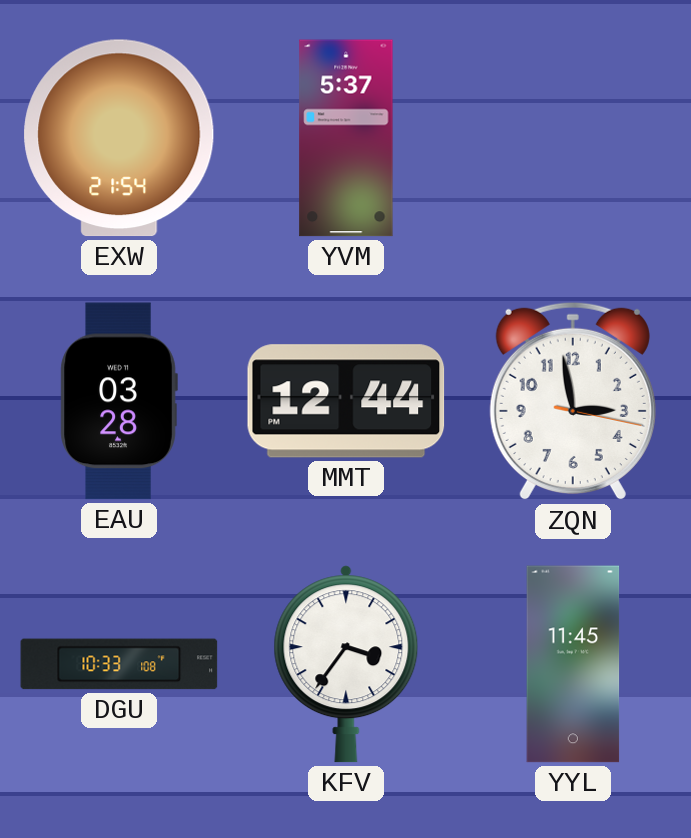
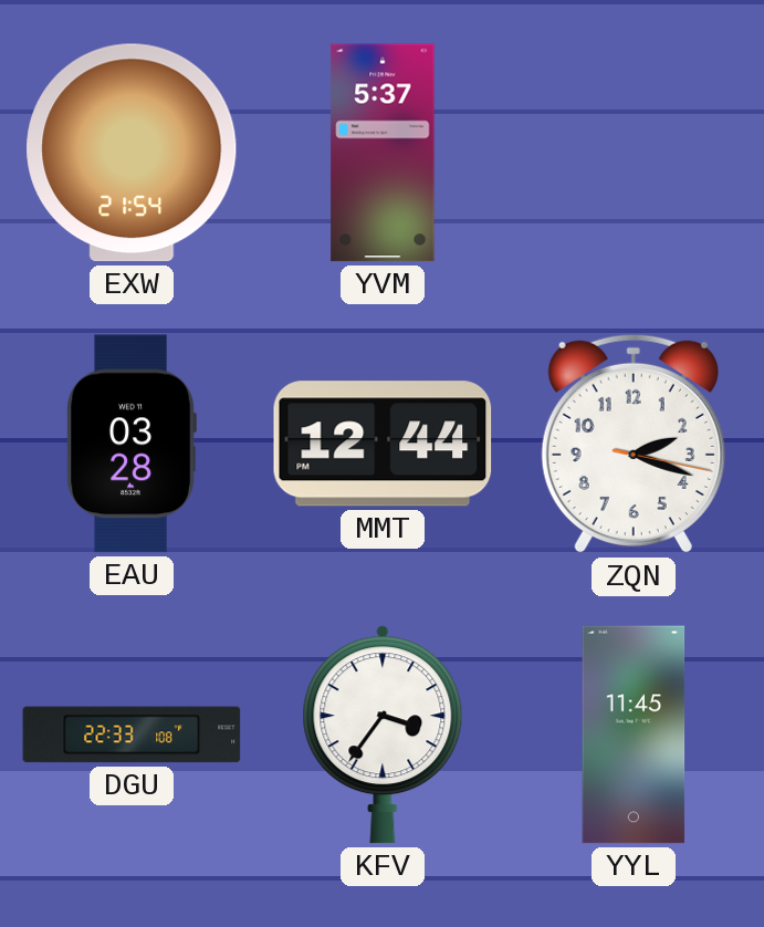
ZQN: 2:58 -> 2:18 (634, 444)
DGU: 10:33 -> 22:33 (132, 735)
